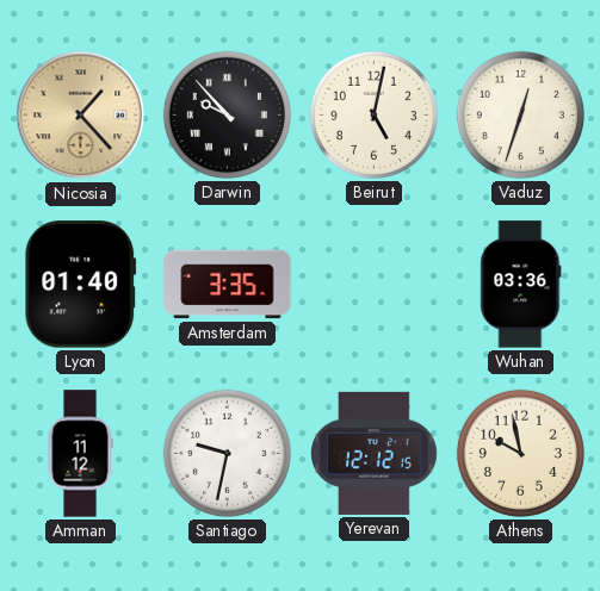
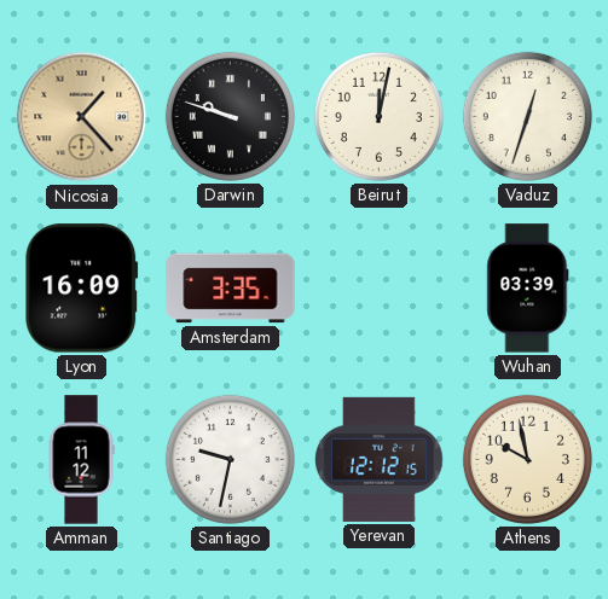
Darwin: 9:53 -> 9:48 (230, 116)
Beirut: 5:02 -> 12:02 (378, 116)
Lyon: 01:40 -> 16:09 (82, 289)
Wuhan: 03:36 -> 03:39 (528, 289)
